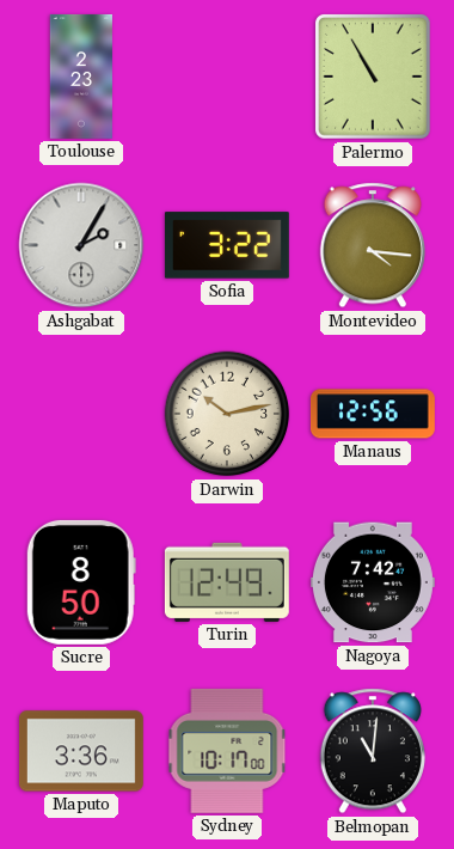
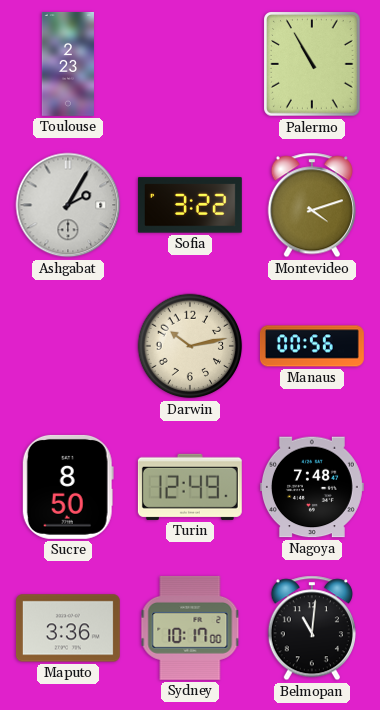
Montevideo: 4:16 -> 4:12 (312, 205)
Manaus: 12:56 -> 00:56 (312, 346)
Nagoya: 7:42 -> 7:48 (312, 487)
